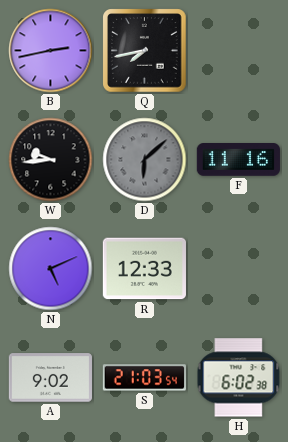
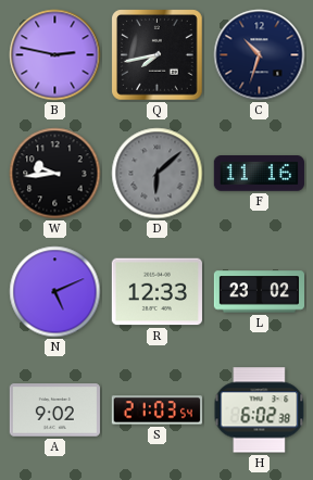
B: 2:43 -> 2:47 (55, 55)
C: none -> 10:33 (260, 55)
L: none -> 23:02 (259, 292)
